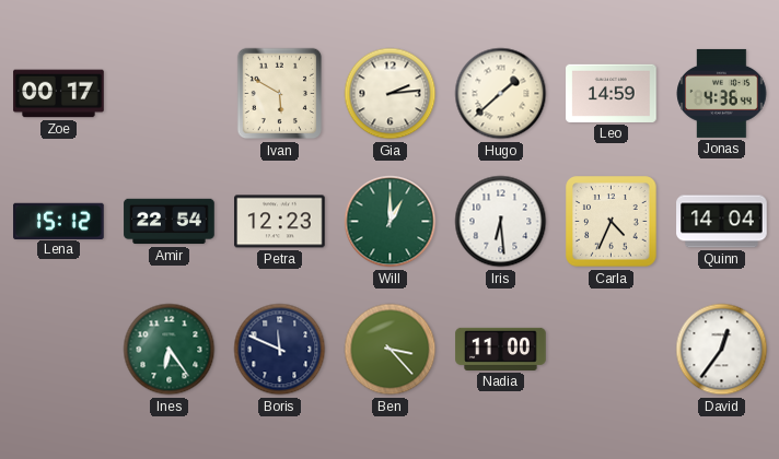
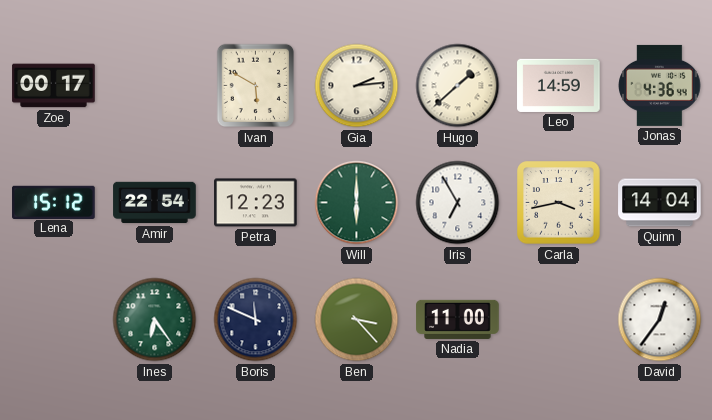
Will: 1:00 -> 6:00 (357, 203)
Iris: 6:29 -> 6:55 (458, 203)
Carla: 4:34 -> 3:43 (559, 203)
